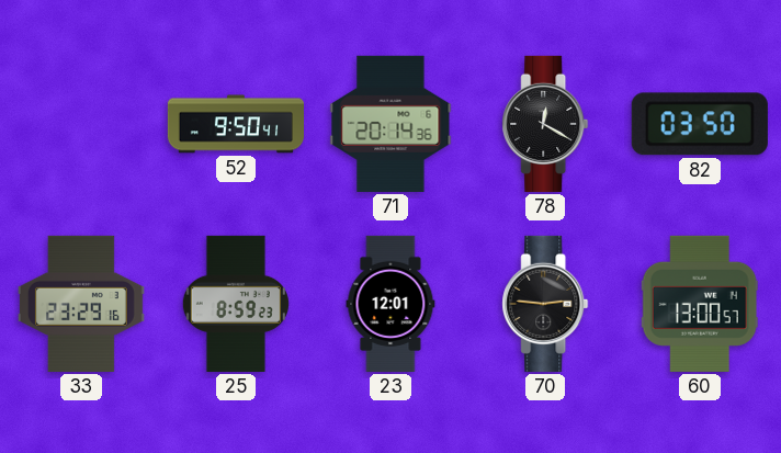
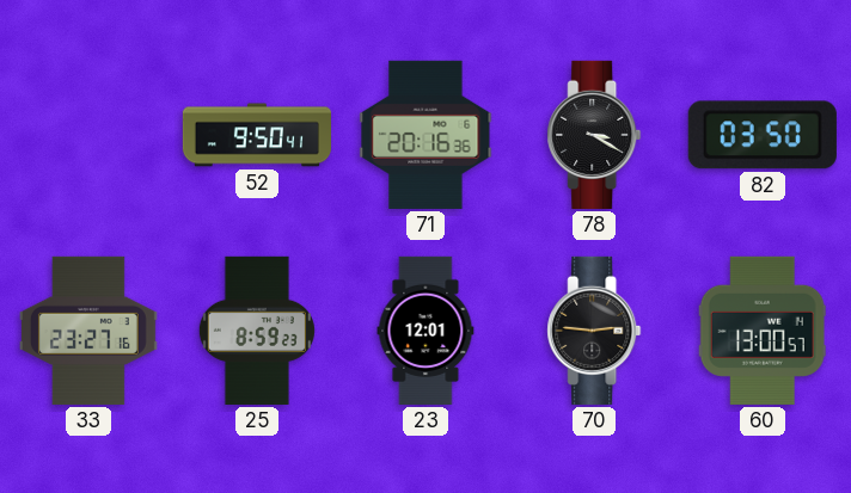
71: 20:14 -> 20:16 (425, 135)
78: 12:20 -> 3:20 (594, 135)
33: 23:29 -> 23:27 (88, 331)
